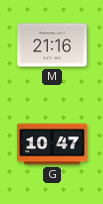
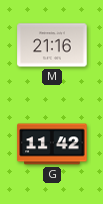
G: 10:47 -> 11:42 (52, 144)
